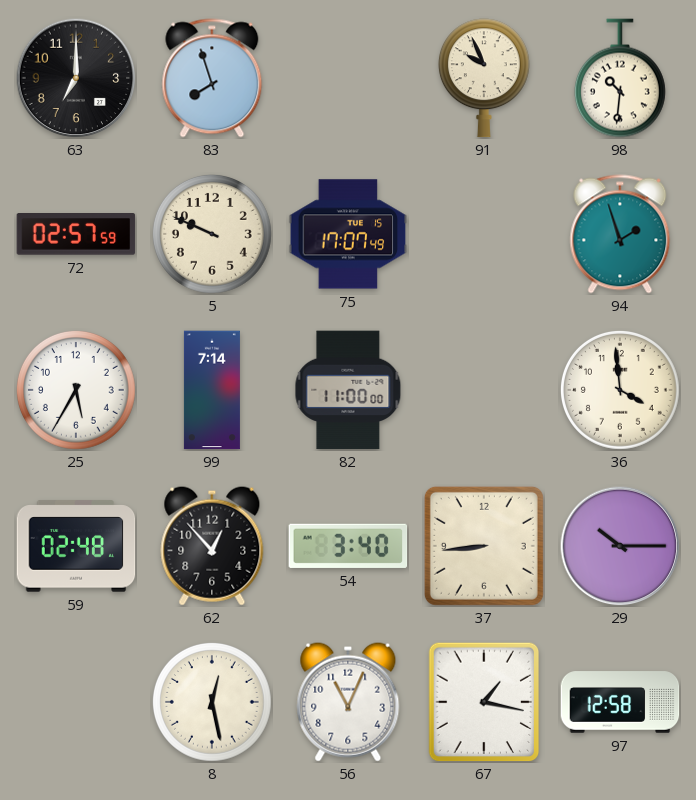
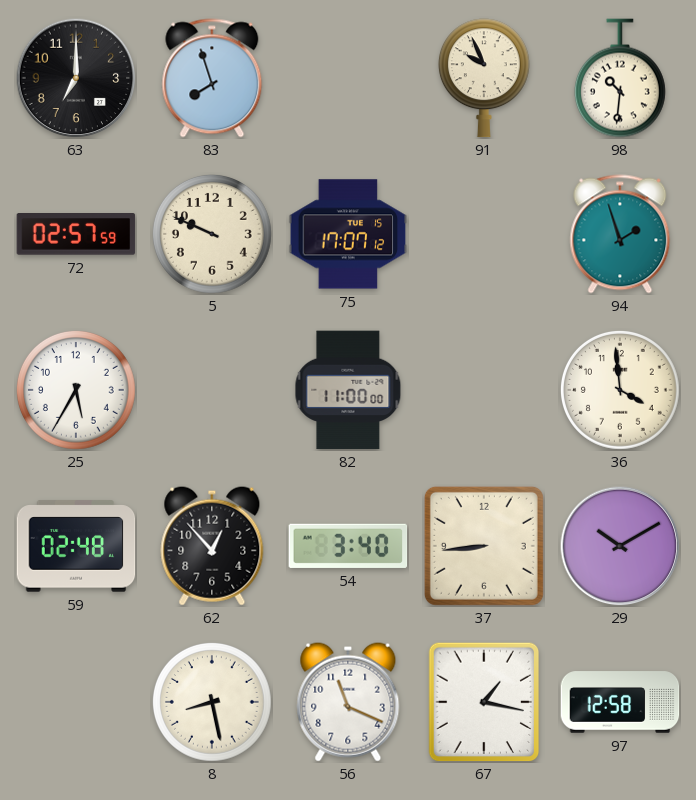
75: 17:07:49 -> 17:07:12 (348, 234)
99: 7:14 -> none (212, 390)
29: 10:15 -> 10:10 (620, 546)
8: 12:28 -> 8:28 (212, 702)
56: 11:04 -> 11:19 (348, 702)
